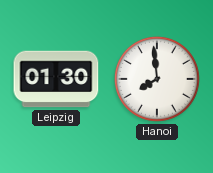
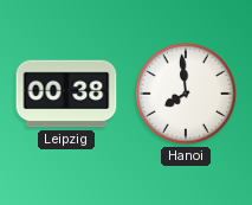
Leipzig: 01:30 -> 00:38 (66, 94)
